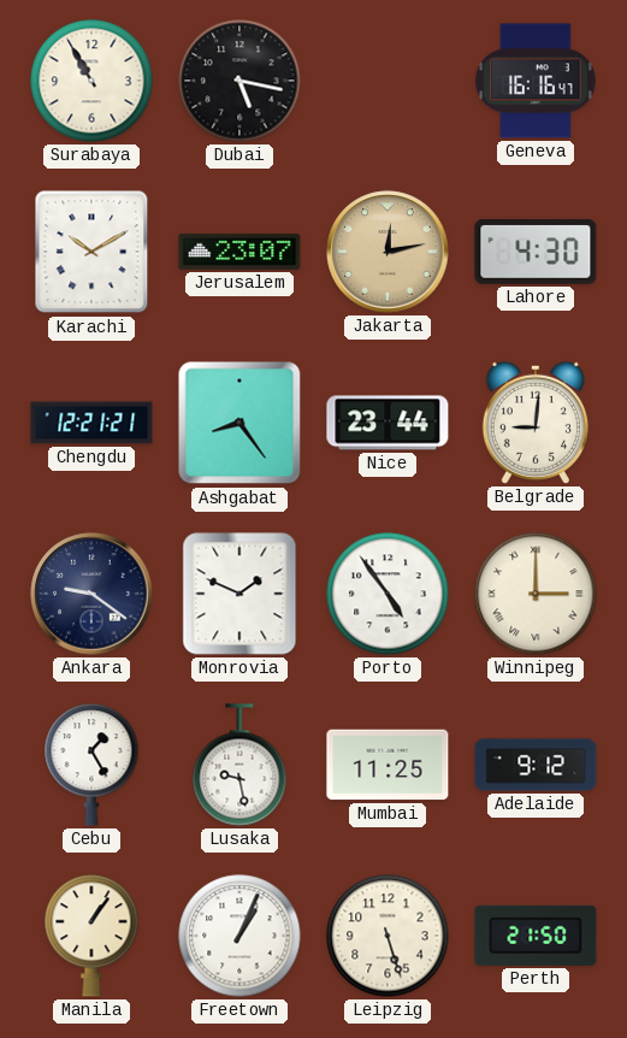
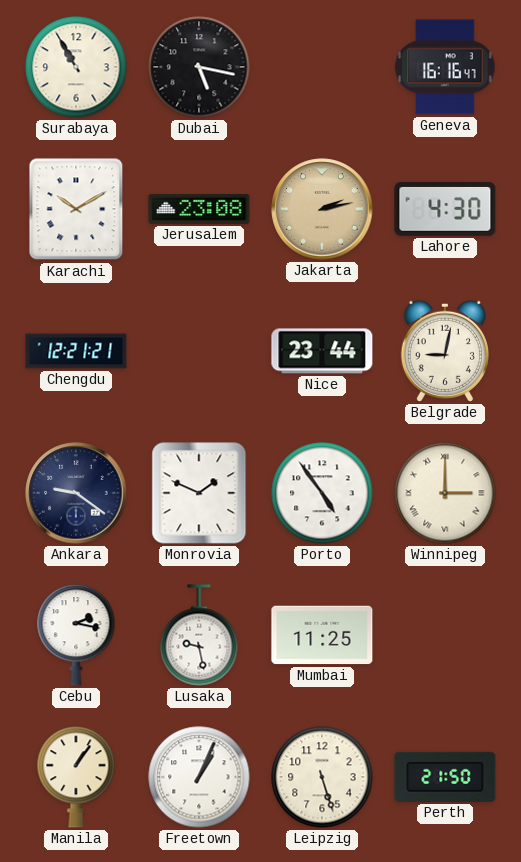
Jerusalem: 23:07 -> 23:08 (199, 209)
Jakarta: 12:13 -> 2:13 (322, 209)
Ashgabat: 8:24 -> none (239, 423)
Belgrade: 9:01 -> 9:02 (445, 351)
Cebu: 1:25 -> 2:17 (76, 635)
Adelaide: 9:12 -> none (536, 765)
